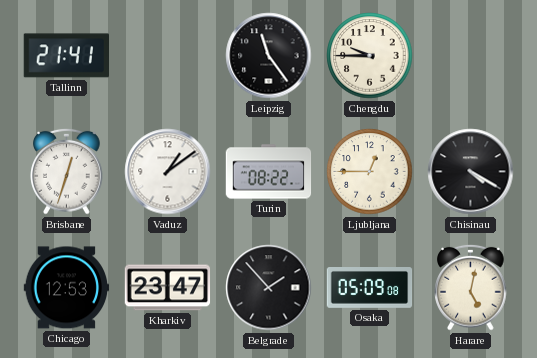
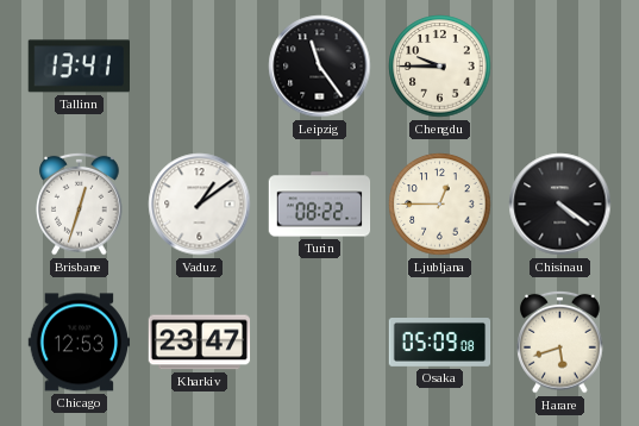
Tallinn: 21:41 -> 13:41 (79, 67)
Chisinau: 4:20 -> 4:21 (560, 205)
Belgrade: 1:53 -> none (269, 288)
Harare: 5:02 -> 5:42 (560, 342)
